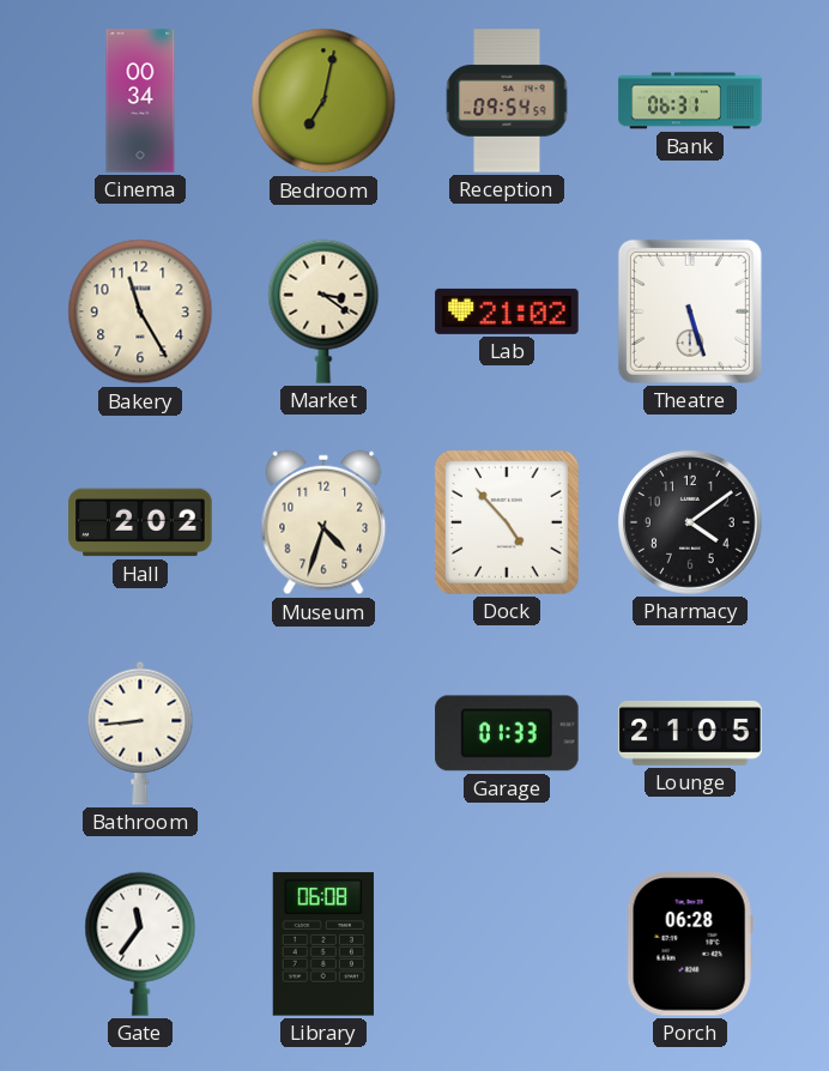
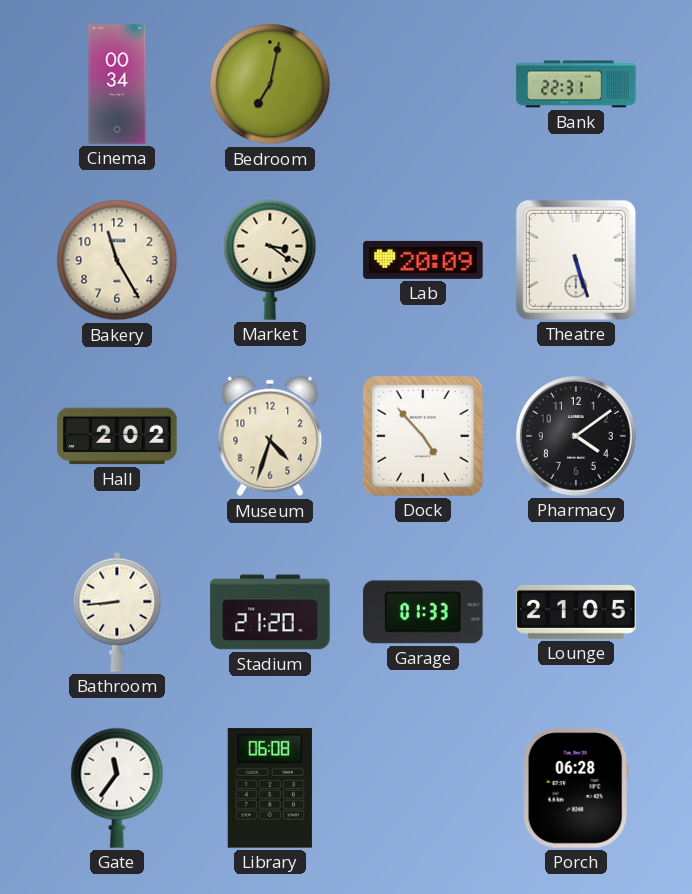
Reception: 09:54 -> none (507, 101)
Bank: 06:31 -> 22:31 (576, 84)
Lab: 21:02 -> 20:09 (423, 260)
Stadium: none -> 21:20 (270, 612)
